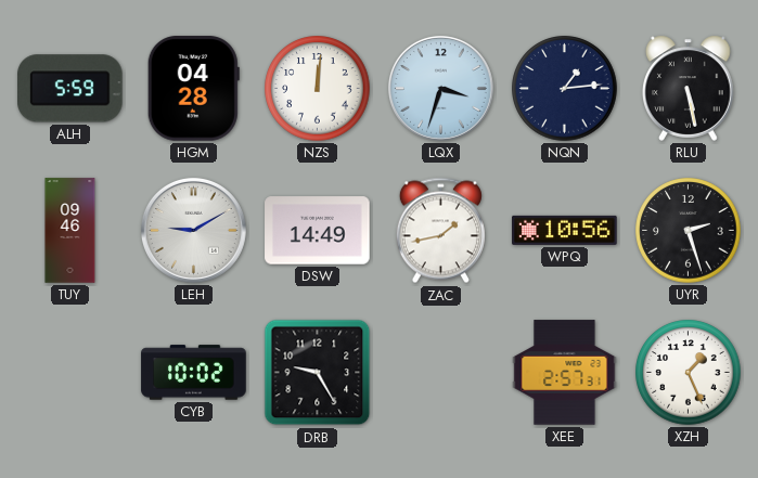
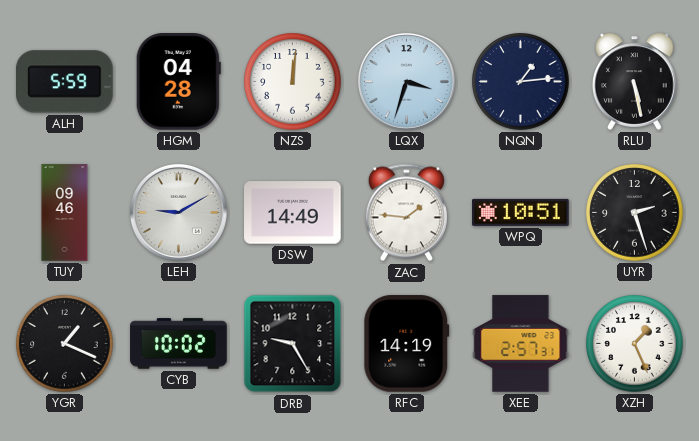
ZAC: 1:43 -> 1:46 (406, 213)
WPQ: 10:56 -> 10:51 (521, 212)
YGR: none -> 1:19 (65, 344)
RFC: none -> 14:19 (407, 344)
